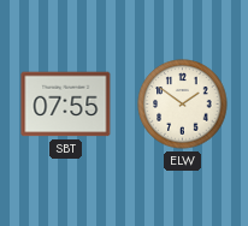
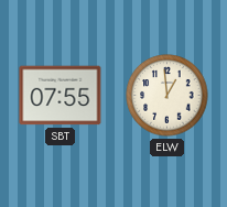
ELW: 1:51 -> 12:59 (167, 96)
